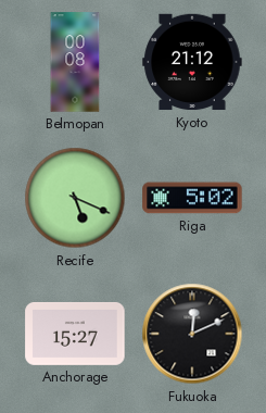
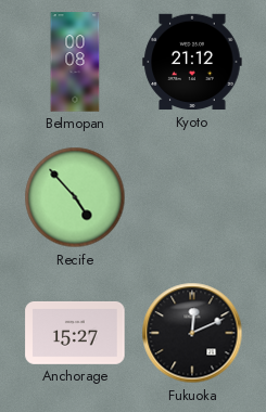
Recife: 5:19 -> 4:53 (75, 197)
Riga: 5:02 -> none (192, 198)
